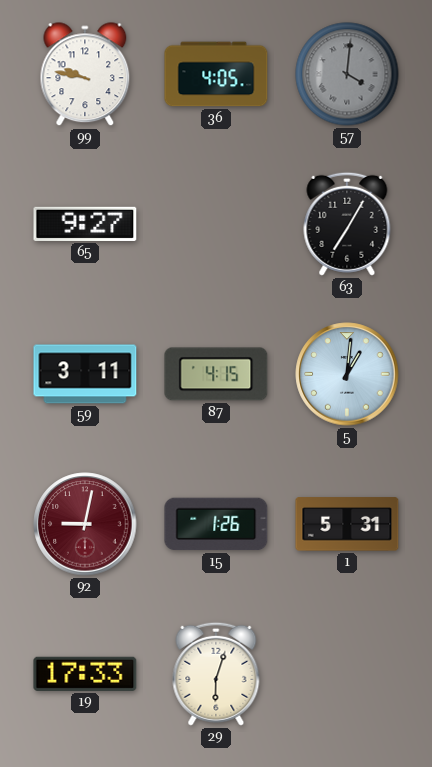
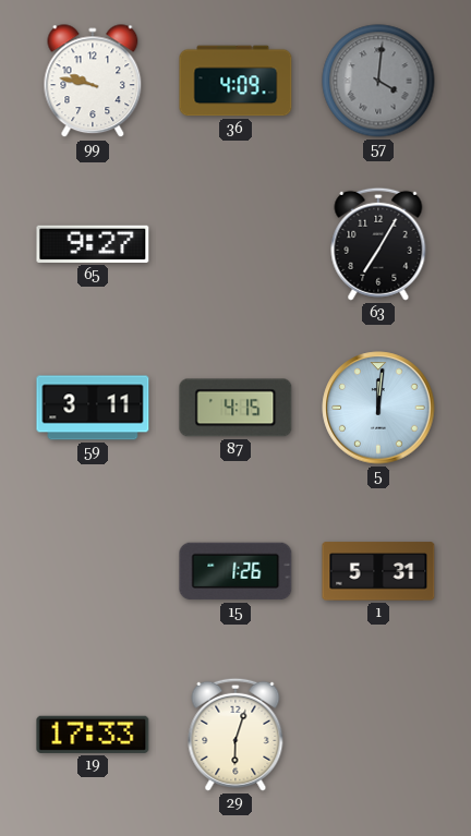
36: 4:05 -> 4:09 (235, 81)
5: 1:01 -> 12:01 (378, 408)
92: 9:02 -> none (85, 524)
